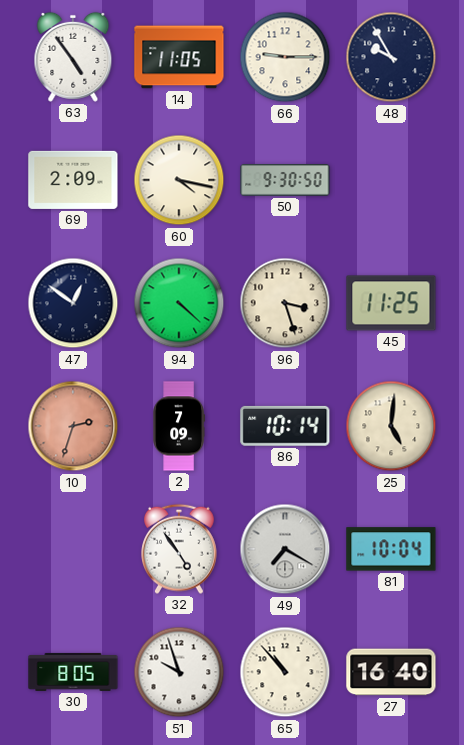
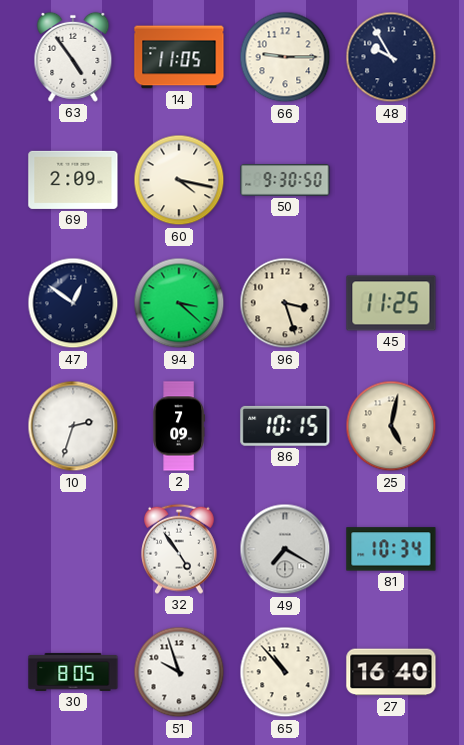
94: 4:22 -> 3:22 (179, 303)
10 dial: salmon -> white (73, 426)
86: 10:14 -> 10:15 (285, 426)
25: 5:01 -> 5:02 (391, 426)
81: 10:04 -> 10:34 (391, 549)
